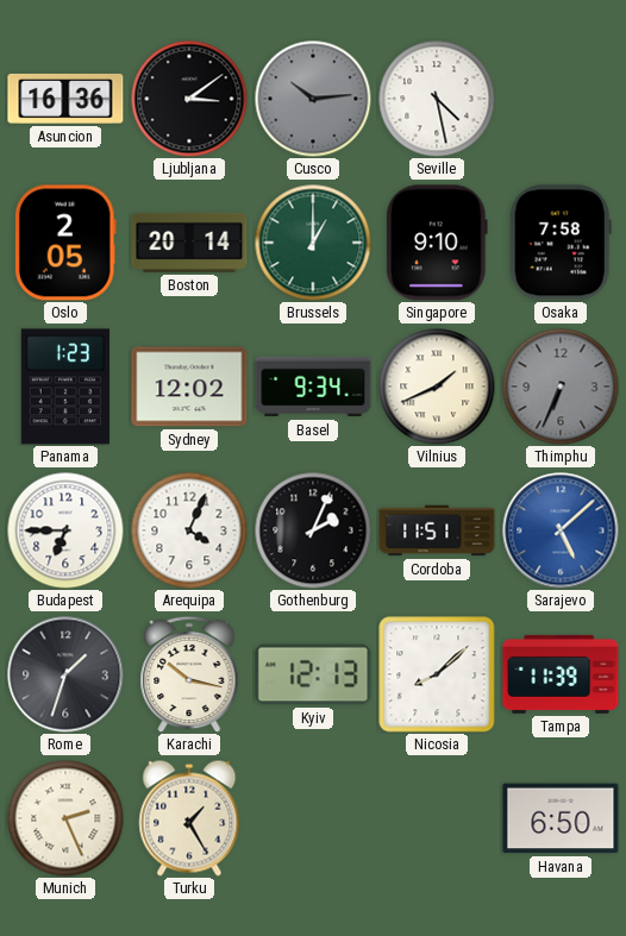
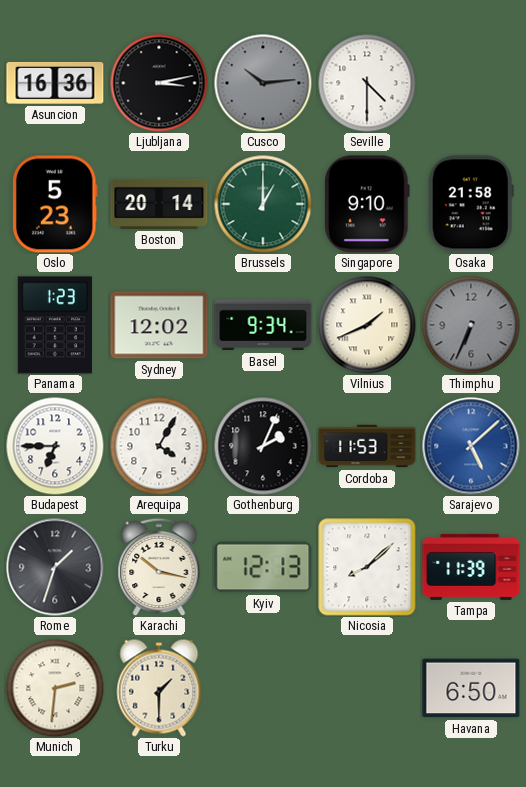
Ljubljana: 3:09 -> 3:13 (159, 83)
Seville: 4:28 -> 4:30 (367, 83)
Oslo: 2:05 -> 5:23 (55, 204)
Osaka: 7:58 -> 21:58 (471, 204)
Arequipa: 4:04 -> 4:05 (159, 446)
Cordoba: 11:51 -> 11:53 (367, 446)
Munich: 2:26 -> 2:31 (55, 688)
Turku: 1:25 -> 1:30 (159, 688)
